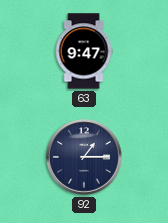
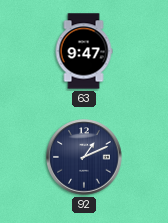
92: 1:15 -> 1:11 (84, 157)
